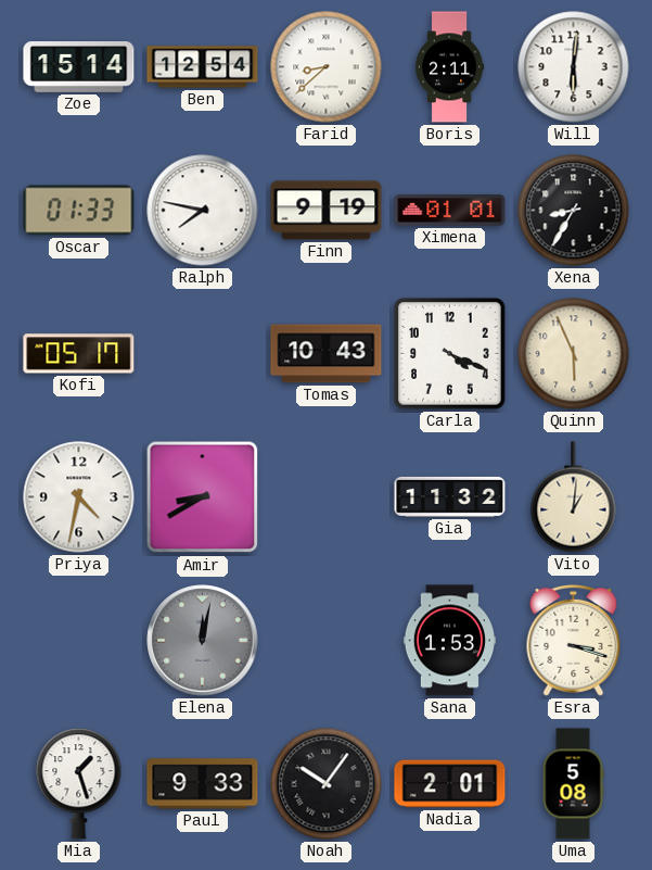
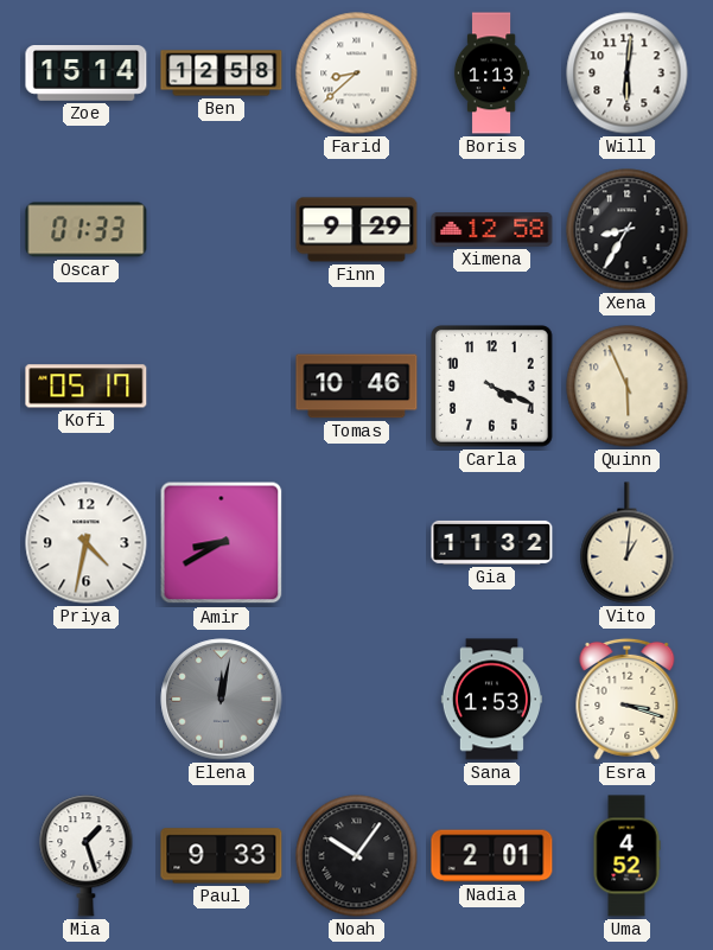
Ben: 12:54 -> 12:58 (222, 74)
Boris: 2:11 -> 1:13 (491, 74)
Ralph: 7:47 -> none (203, 211)
Finn: 9:19 -> 9:29 (357, 230)
Ximena: 01:01 -> 12:58 (492, 230)
Tomas: 10:43 -> 10:46 (357, 387)
Uma: 5:08 -> 4:52 (626, 856)
